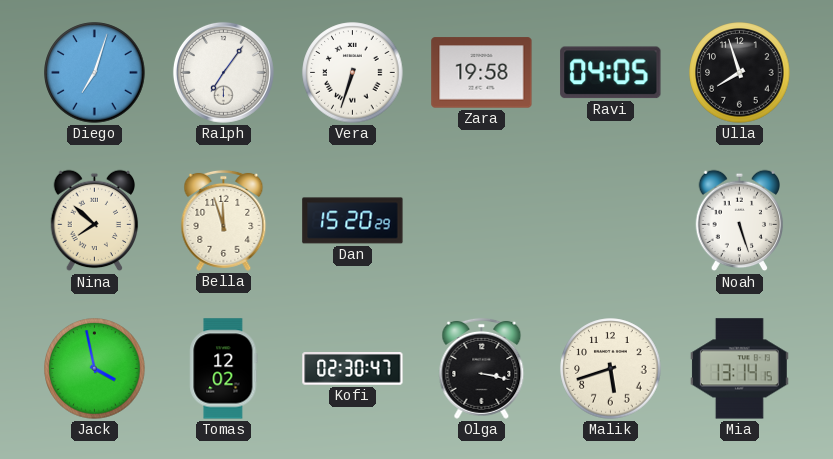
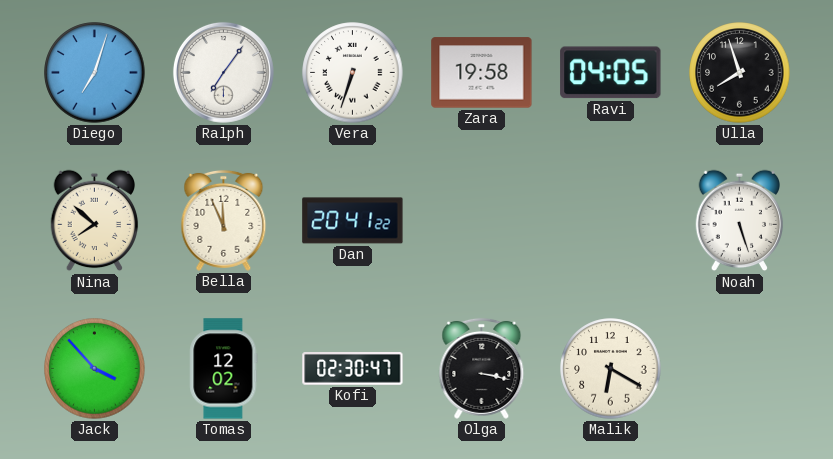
Bella: 11:57 -> 11:56 (224, 220)
Dan: 15:20 -> 20:41 (353, 221)
Jack: 3:58 -> 3:53 (95, 369)
Malik: 5:42 -> 6:20 (611, 369)
Mia: 13:14 -> none (739, 369)
